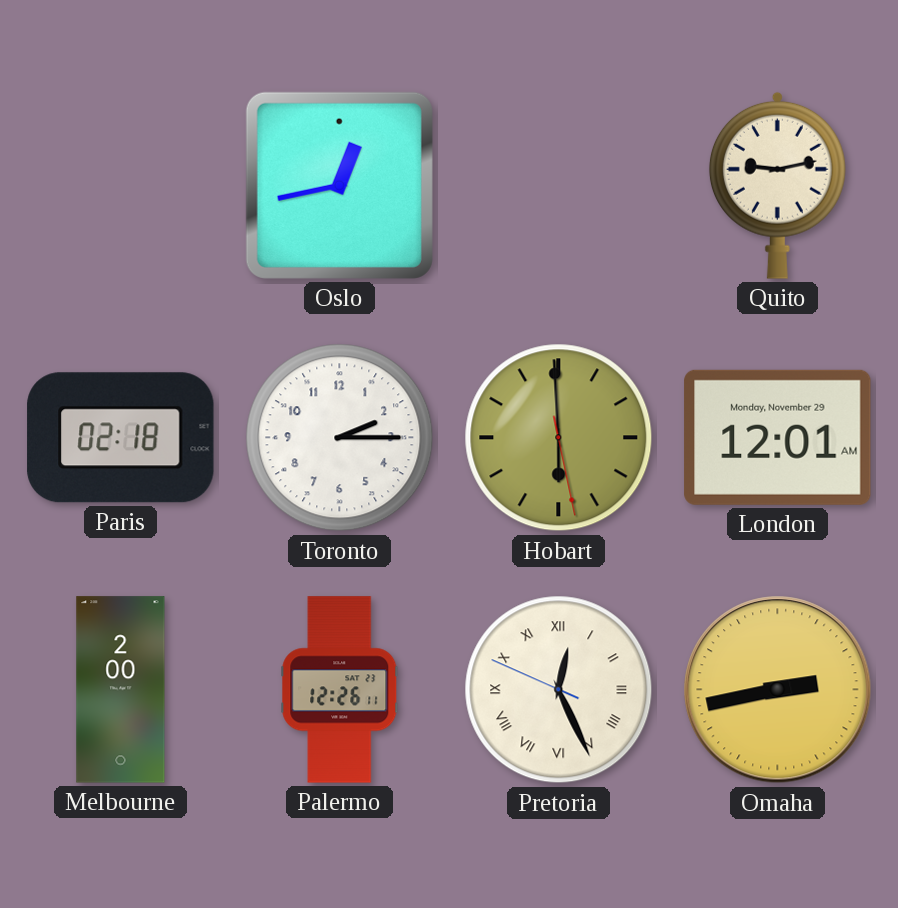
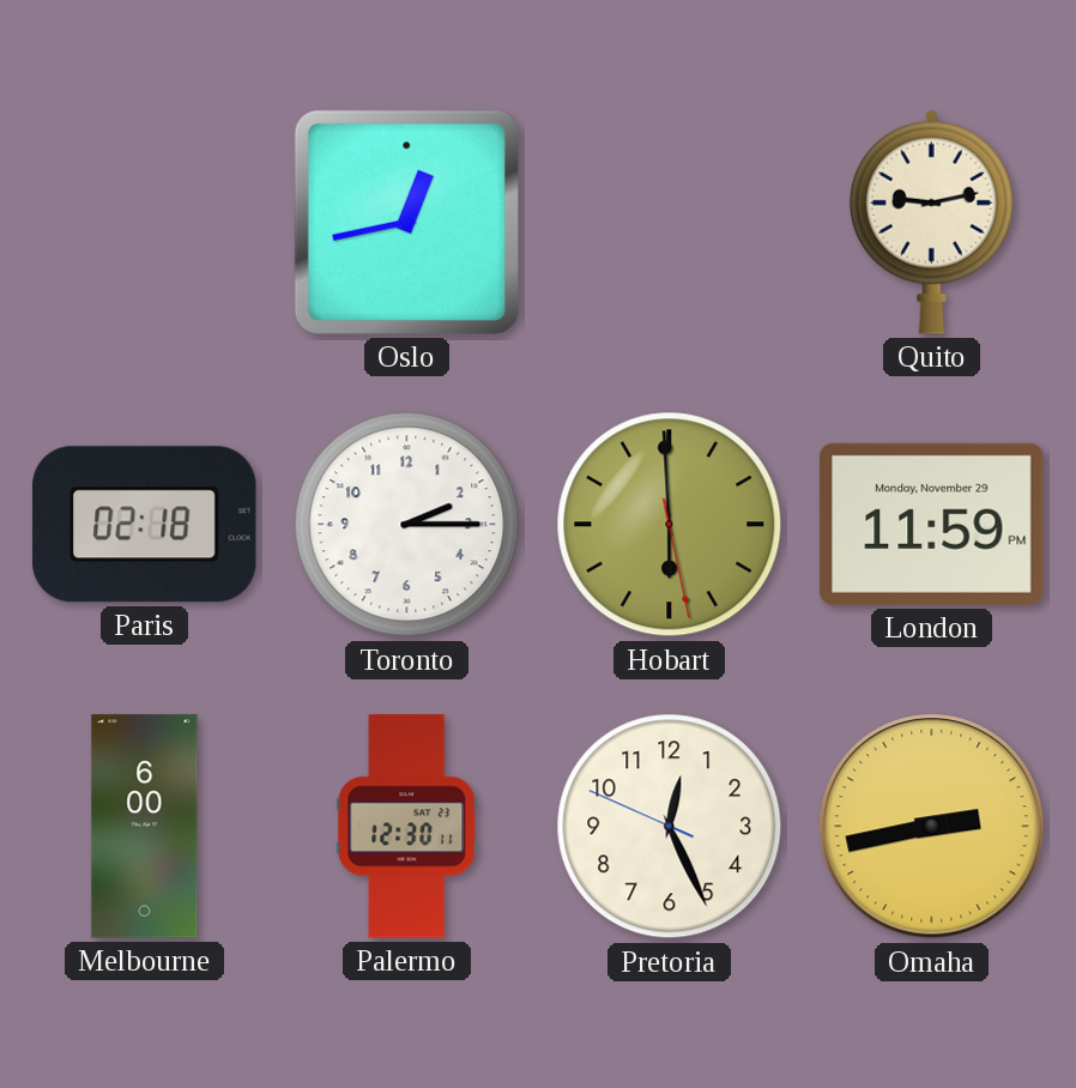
London: 12:01 -> 11:59 (932, 524)
Melbourne: 2:00 -> 6:00 (145, 827)
Palermo: 12:26 -> 12:30 (407, 827)
Pretoria numerals: Roman -> Arabic (670, 827)
